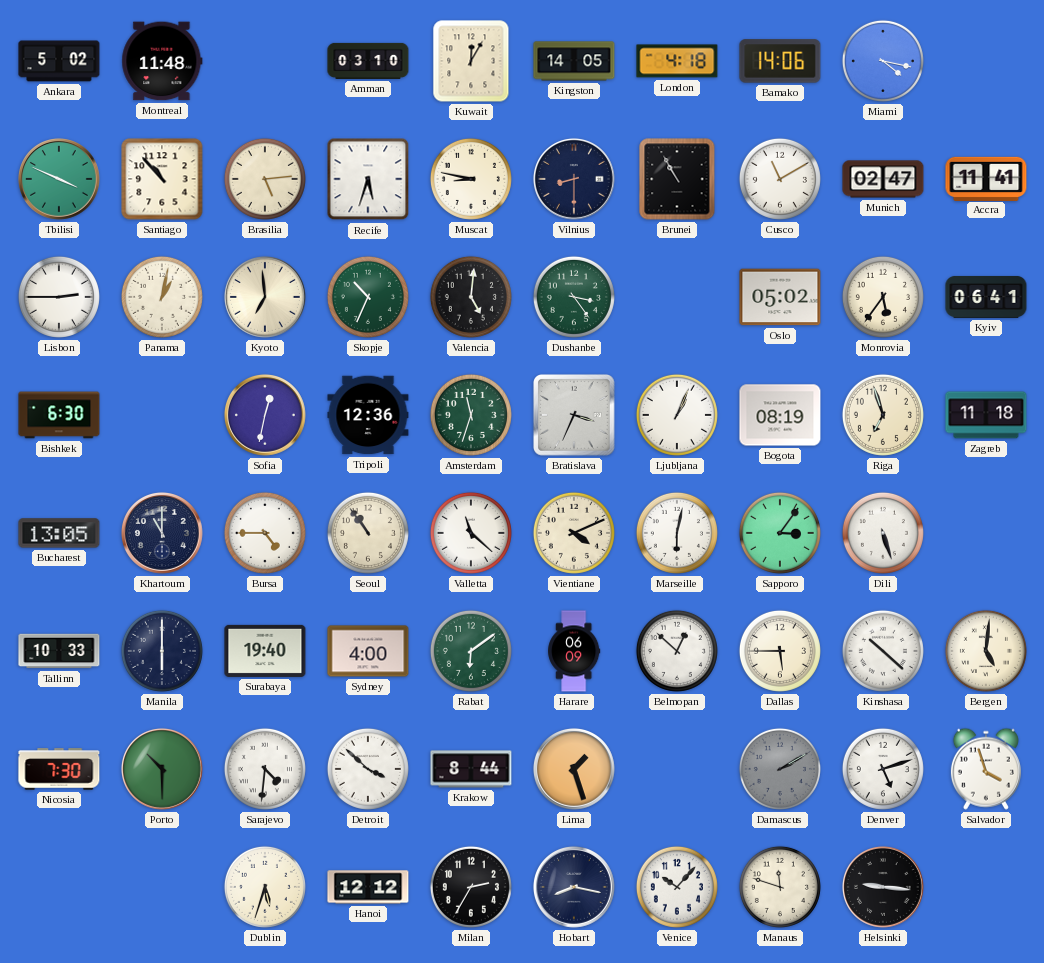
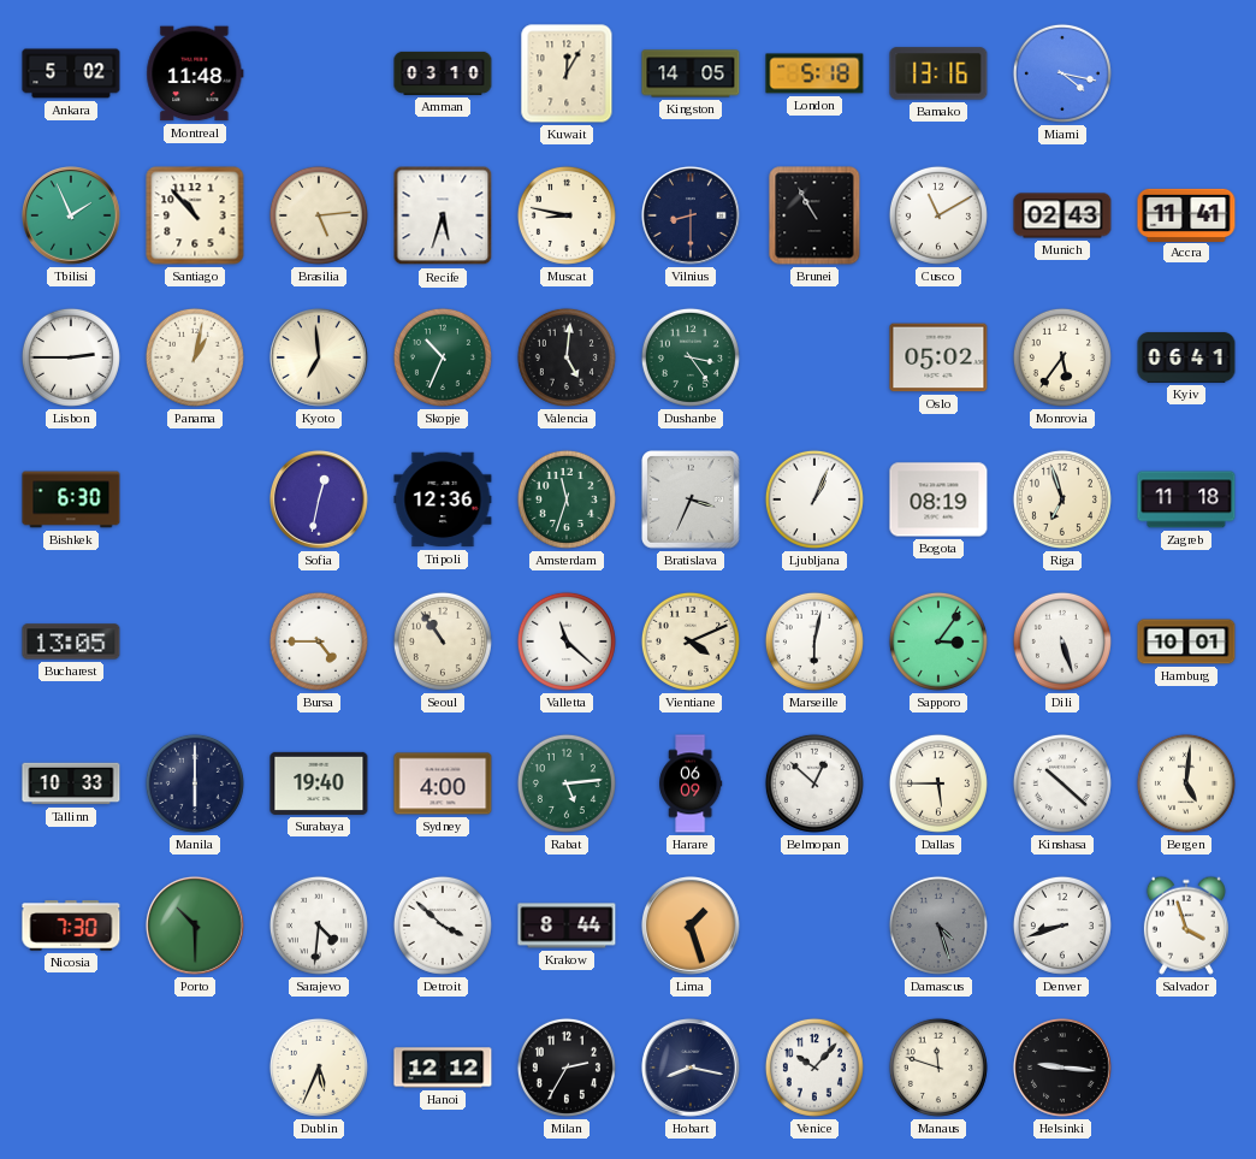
London: 4:18 -> 5:18 (814, 73)
Bamako: 14:06 -> 13:16 (938, 73)
Tbilisi: 3:49 -> 1:56 (71, 215)
Munich: 02:47 -> 02:43 (1062, 215)
Khartoum: 11:00 -> none (162, 533)
Hamburg: none -> 10:01 (1186, 641)
Rabat: 6:09 -> 5:14 (567, 783)
Damascus: 2:10 -> 4:27 (938, 926)
Denver: 5:12 -> 8:42 (1062, 926)
Dublin: 5:33 -> 5:34 (319, 1068)
